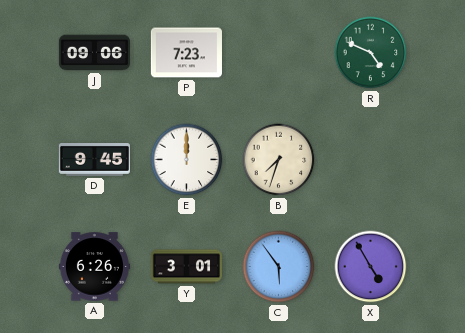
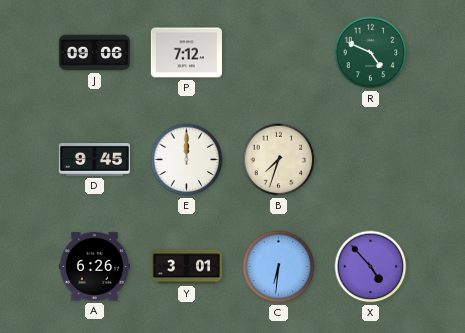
P: 7:23 -> 7:12 (186, 53)
C: 5:54 -> 6:31 (279, 267)
X: 4:55 -> 4:53 (371, 267)
